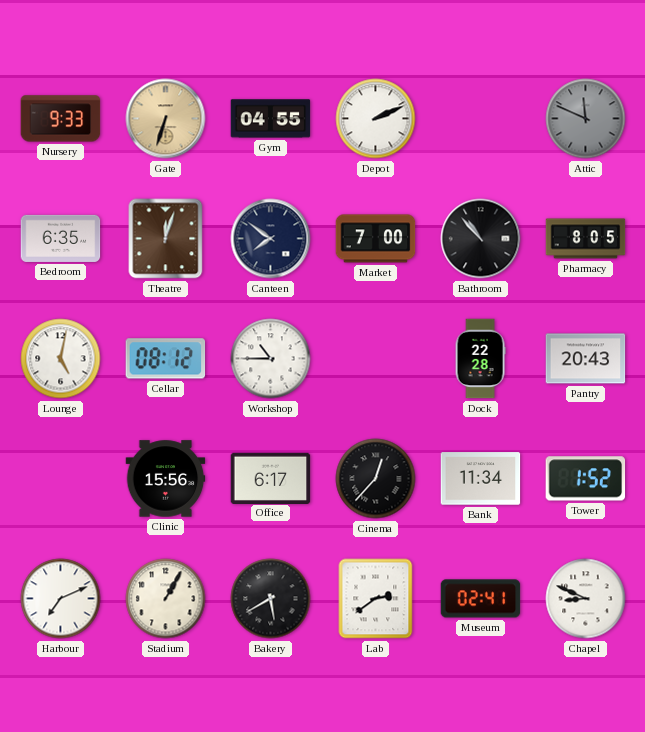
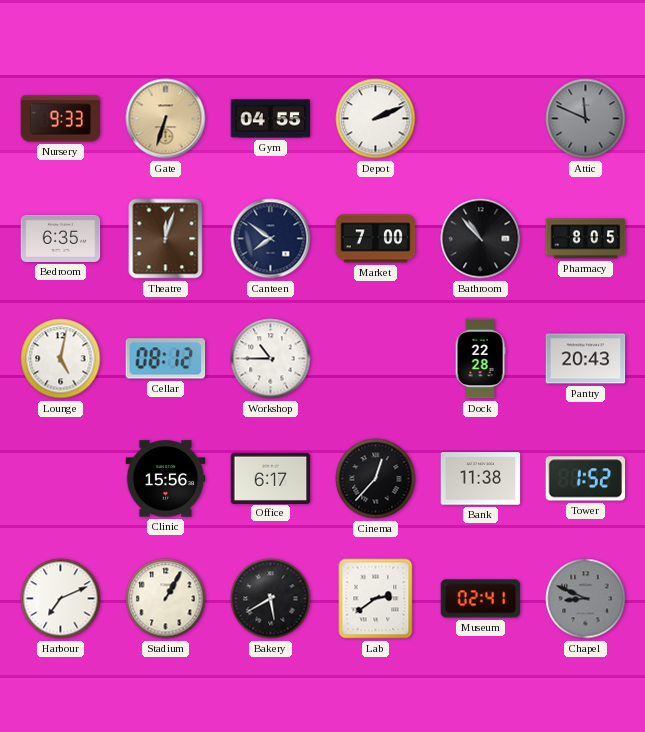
Bank: 11:34 -> 11:38 (481, 479)
Chapel dial: white -> grey (586, 599)
